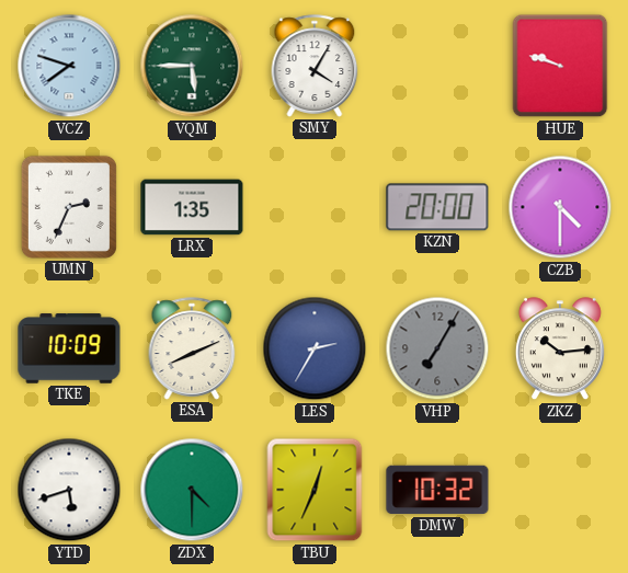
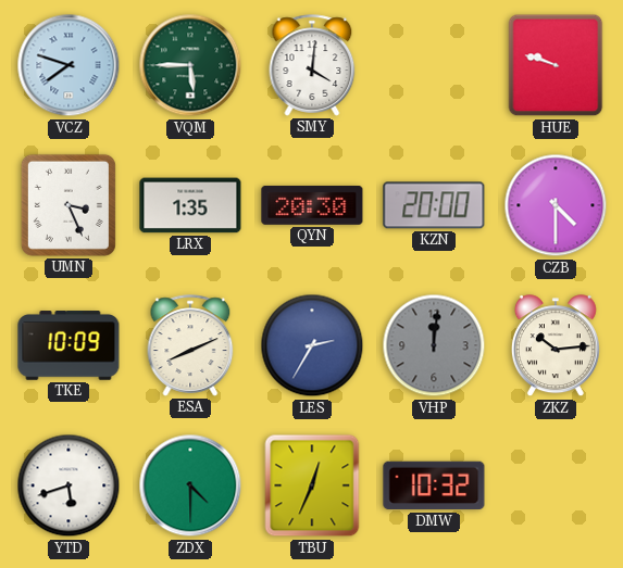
SMY: 4:05 -> 4:01 (312, 65)
UMN: 2:34 -> 3:26 (68, 205)
QYN: none -> 20:30 (312, 205)
VHP: 7:05 -> 12:01 (434, 345)
